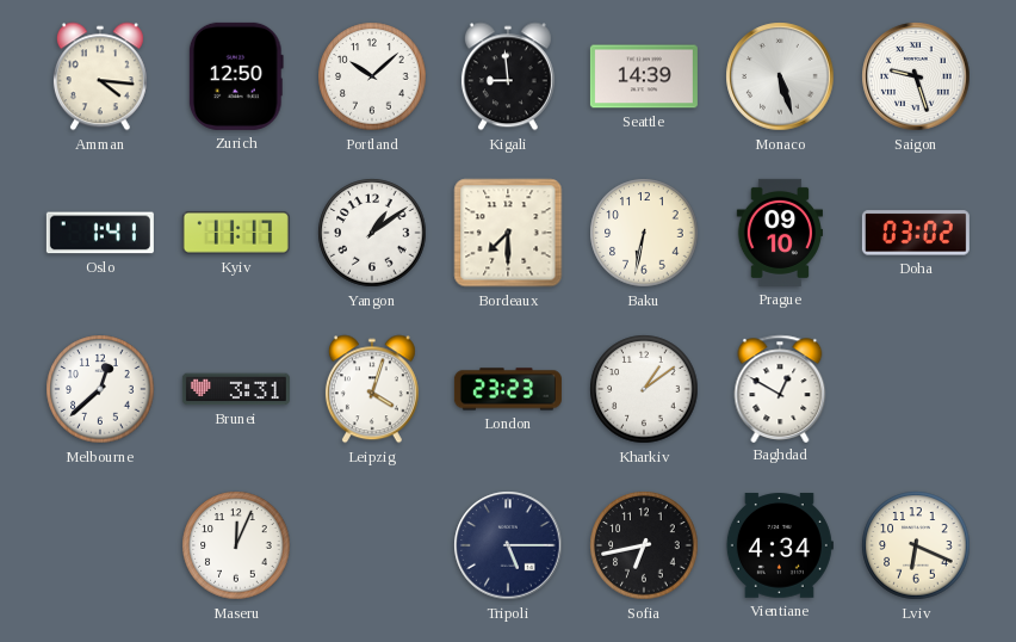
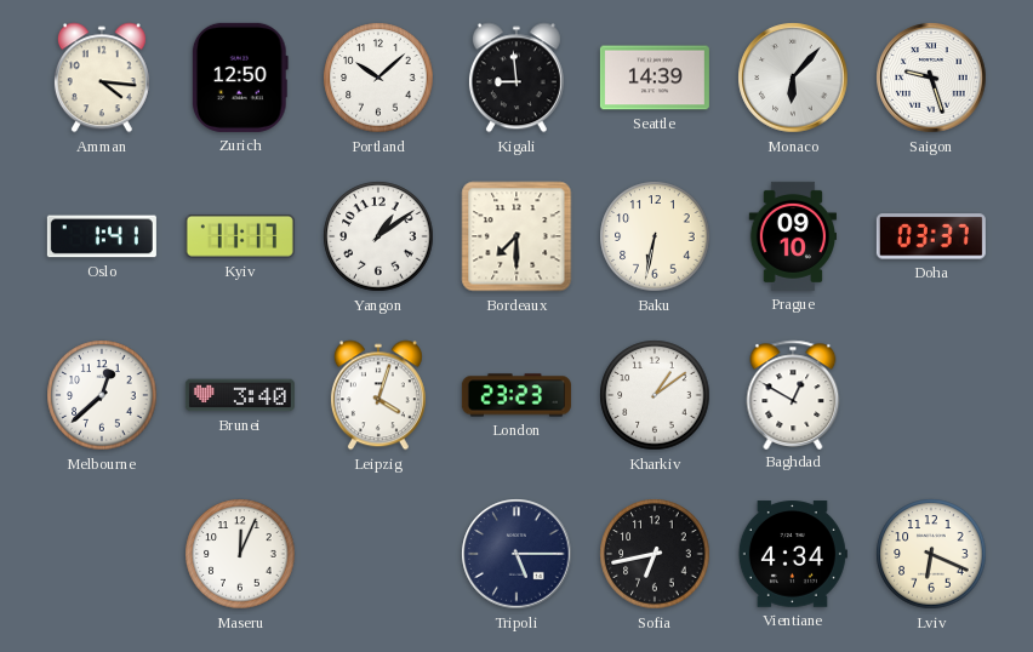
Monaco: 5:27 -> 6:07 (793, 78)
Doha: 03:02 -> 03:37 (931, 236)
Brunei: 3:31 -> 3:40 (240, 395)
